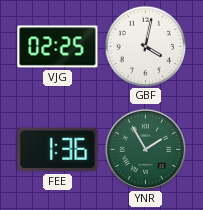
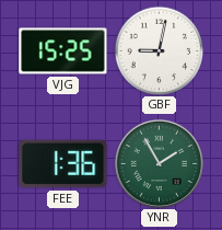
VJG: 02:25 -> 15:25 (63, 51)
GBF: 4:02 -> 9:02 (159, 50)
